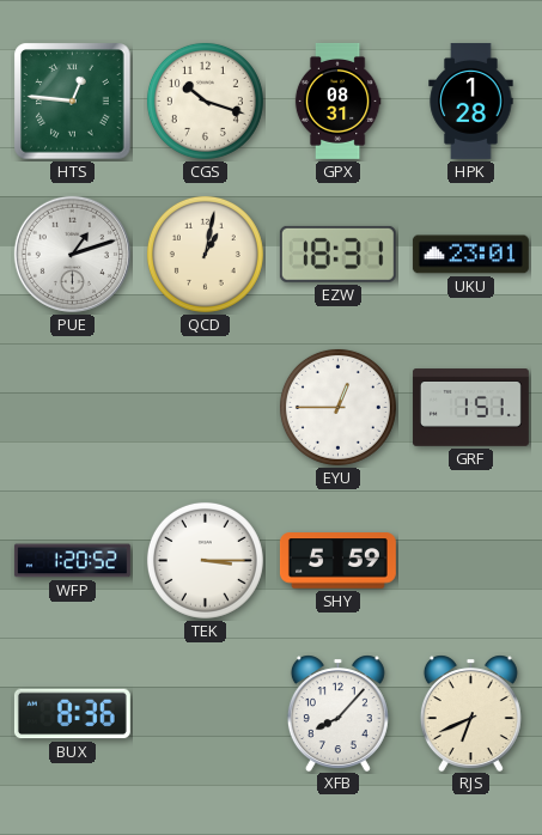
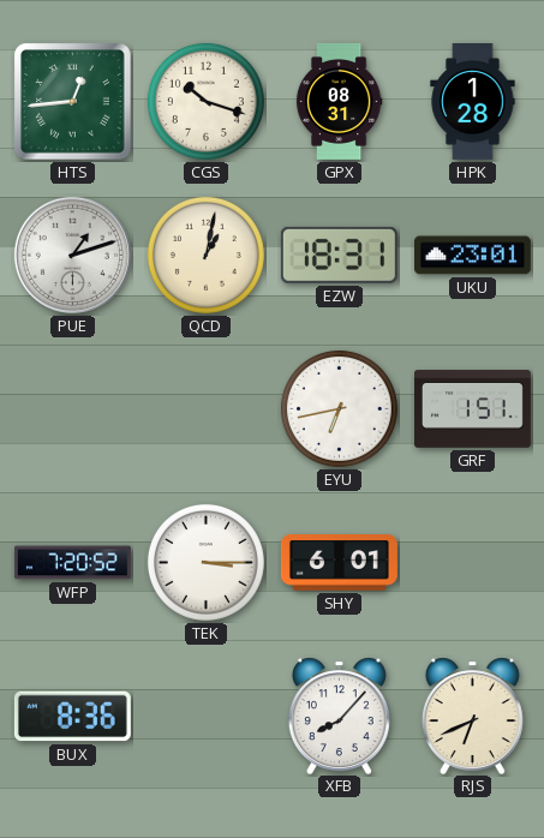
HTS: 12:46 -> 12:44 (73, 102)
EYU: 12:45 -> 6:43 (339, 408)
WFP: 1:20 -> 7:20 (72, 563)
SHY: 5:59 -> 6:01 (339, 563)
